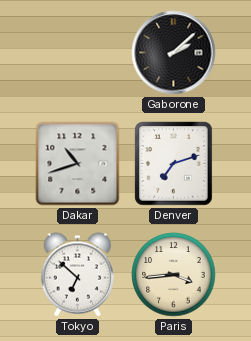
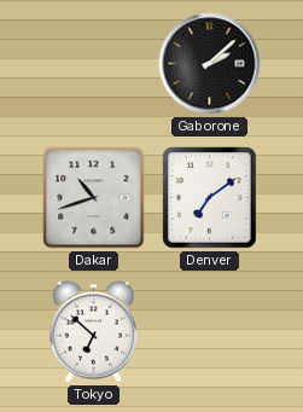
Denver: 7:12 -> 7:09 (210, 198)
Paris: 3:44 -> none (174, 275)
